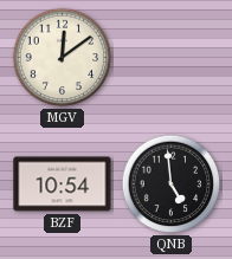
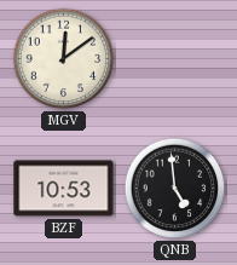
BZF: 10:54 -> 10:53 (64, 189)
